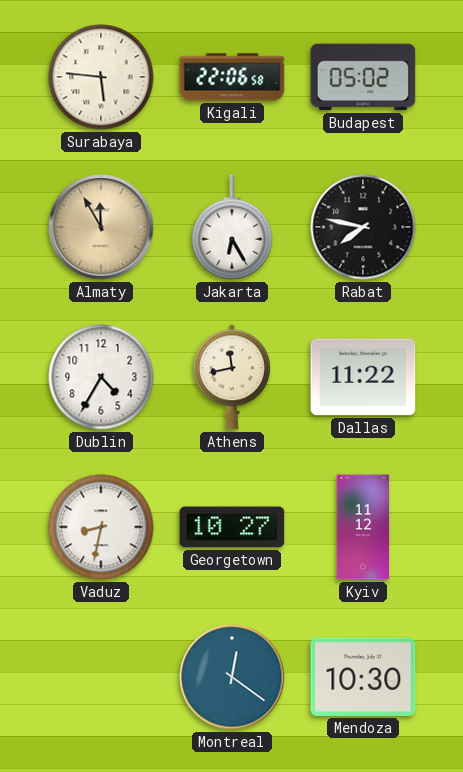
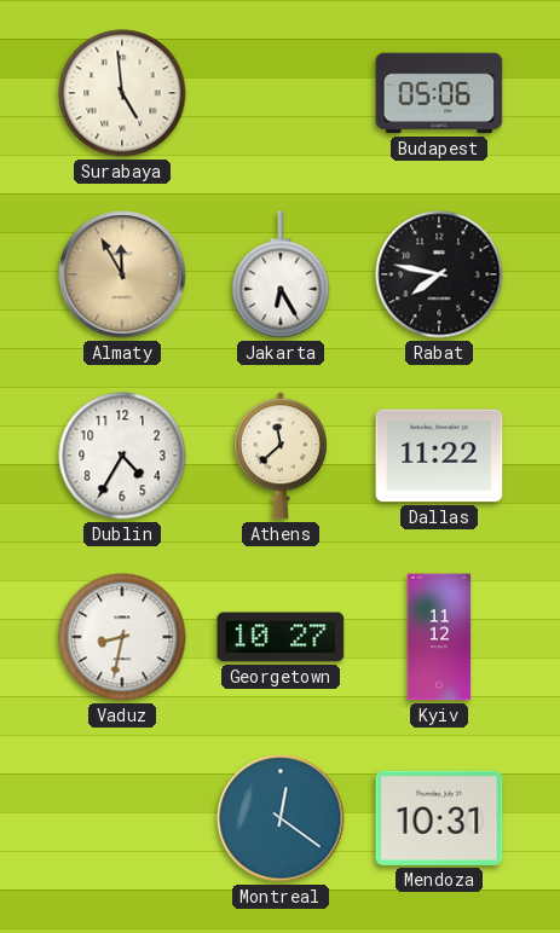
Surabaya: 5:46 -> 4:59 (122, 93)
Kigali: 22:06 -> none (232, 77)
Budapest: 05:02 -> 05:06 (439, 93)
Athens: 11:43 -> 11:38 (281, 456)
Mendoza: 10:30 -> 10:31 (439, 818)
